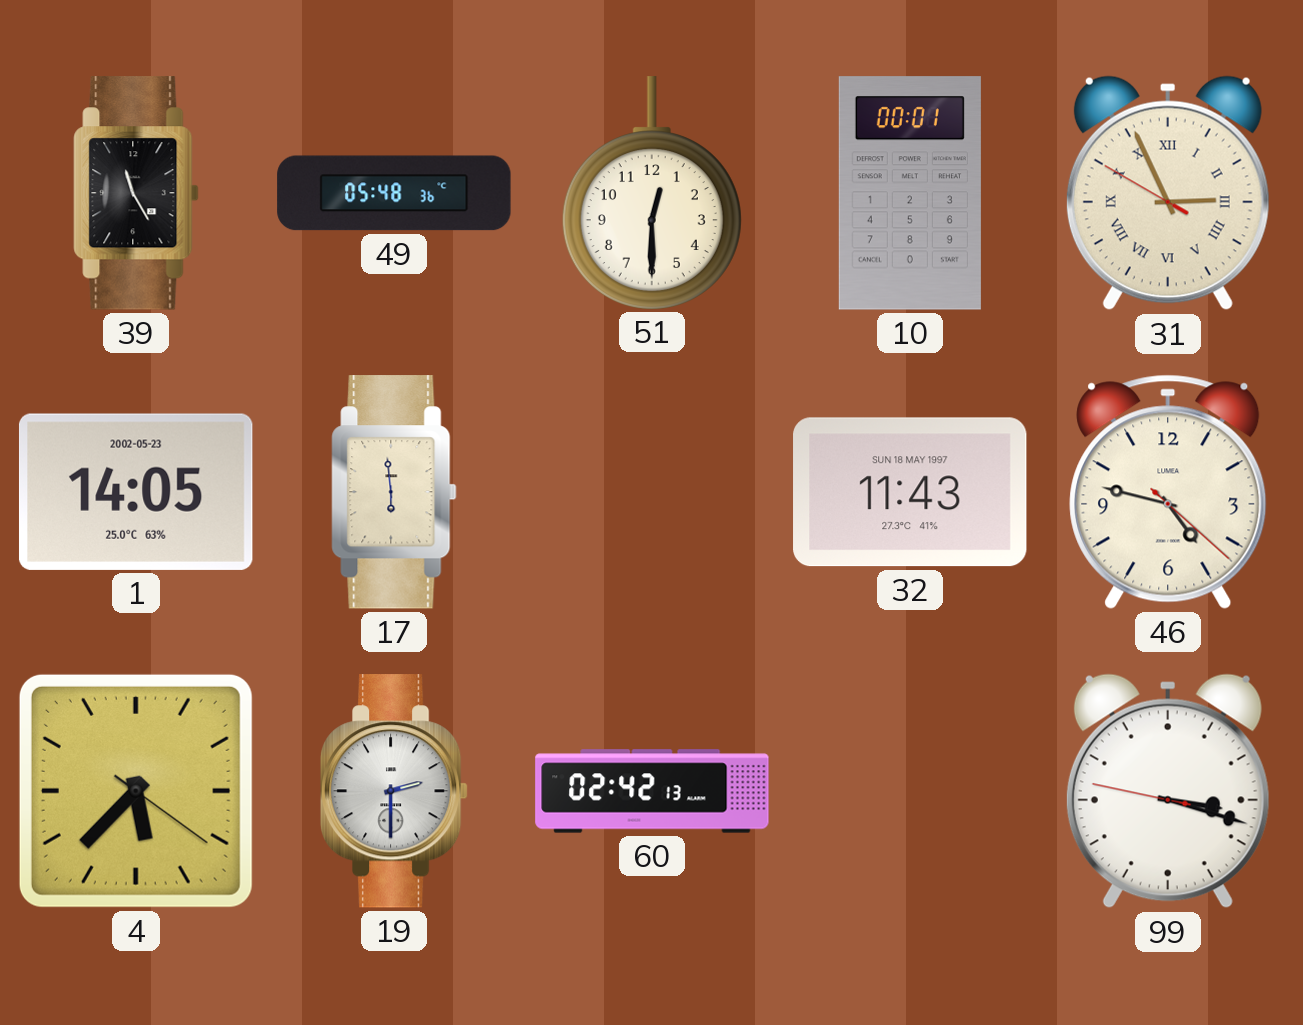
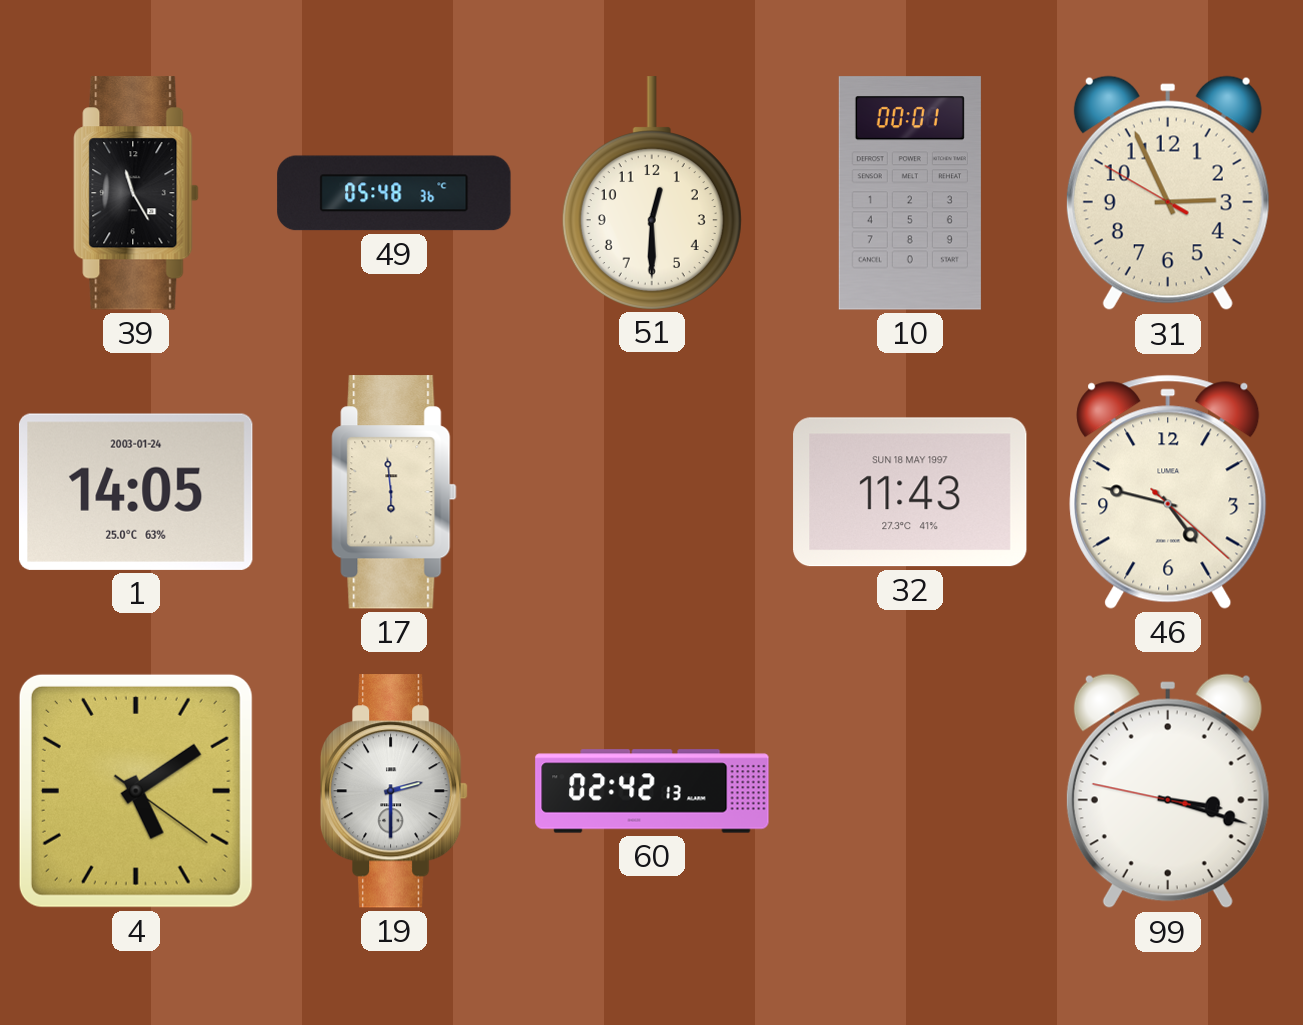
31 numerals: Roman -> Arabic (1168, 193)
1 date: 2002-05-23 -> 2003-01-24 (136, 492)
4: 5:37 -> 5:09 (136, 791)
